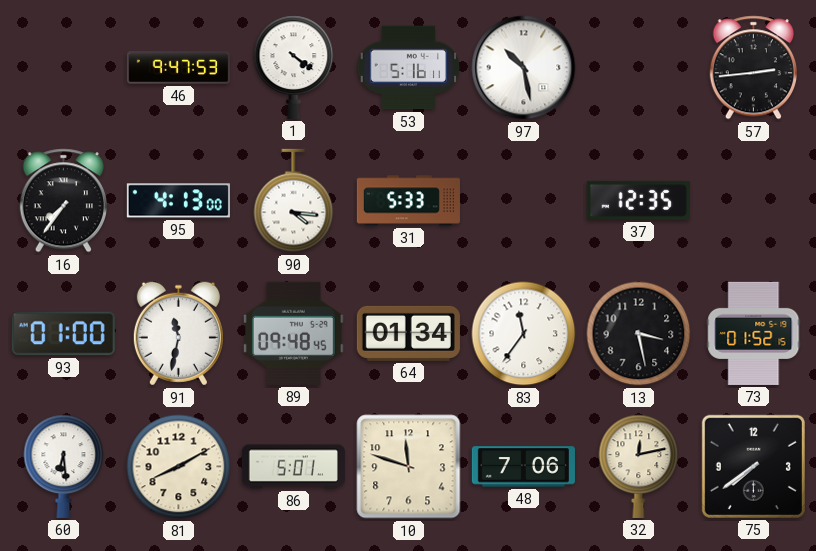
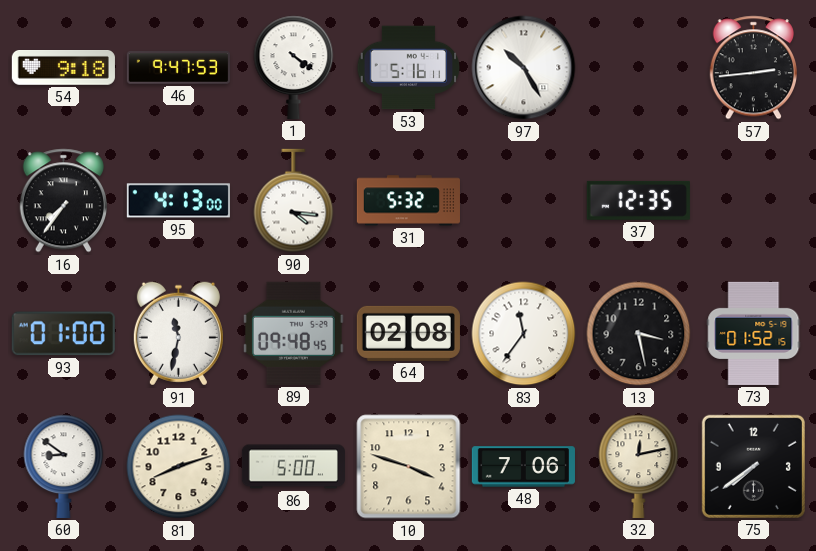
54: none -> 9:18 (63, 68)
97: 10:28 -> 10:25 (524, 68)
31: 5:33 -> 5:32 (408, 201)
64: 01:34 -> 02:08 (408, 333)
60: 6:29 -> 8:51 (64, 466)
81: 8:10 -> 8:12 (179, 467)
86: 5:01 -> 5:00 (293, 467)
10: 11:48 -> 3:48 (409, 467)
